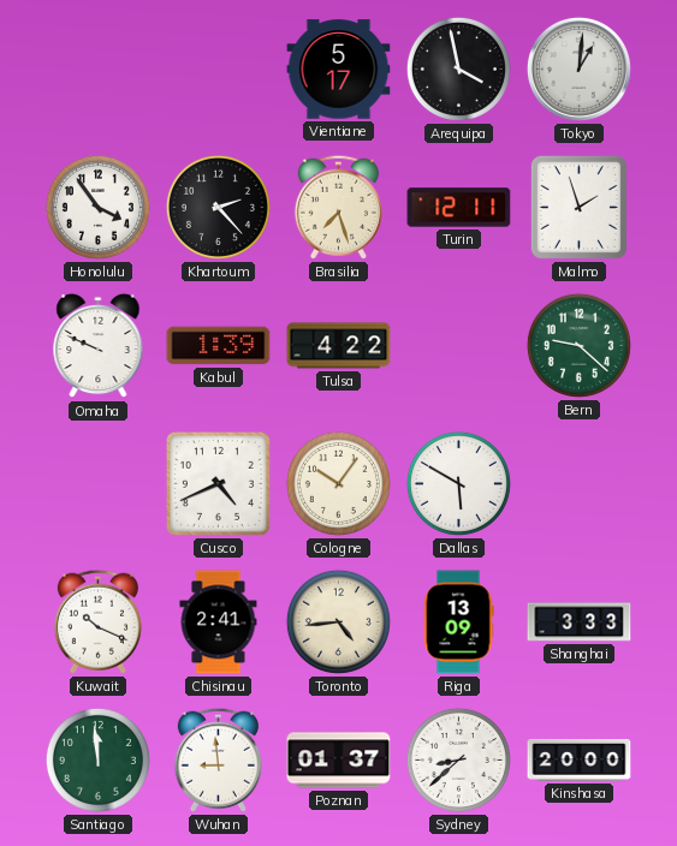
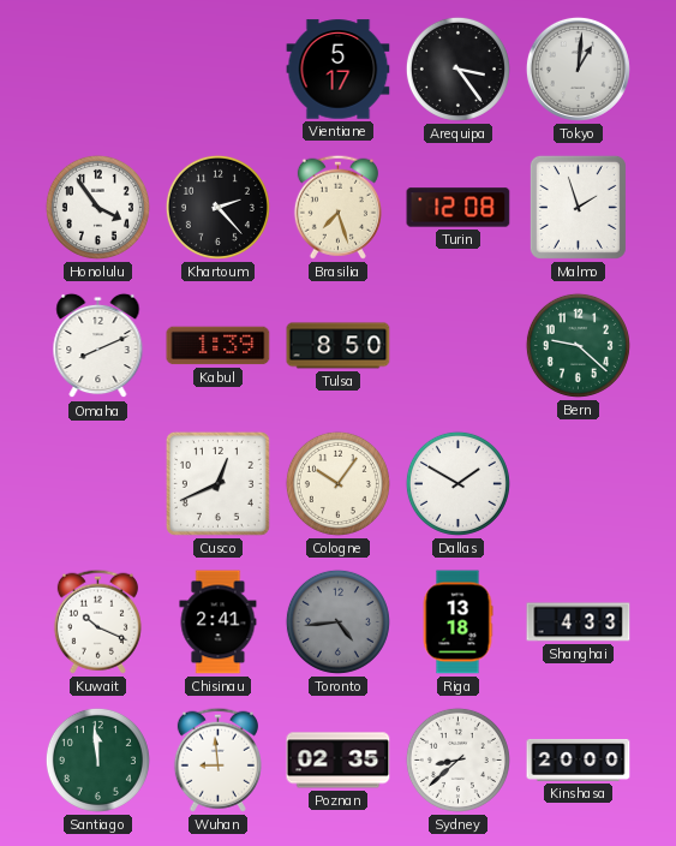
Arequipa: 3:58 -> 3:24 (457, 68)
Turin: 12:11 -> 12:08 (459, 208)
Omaha: 9:49 -> 8:11 (98, 346)
Tulsa: 4:22 -> 8:50 (339, 346)
Cusco: 4:41 -> 12:41 (217, 483)
Dallas: 5:50 -> 1:50 (457, 483)
Toronto dial: cream -> grey (337, 621)
Riga: 13:09 -> 13:18 (457, 622)
Shanghai: 3:33 -> 4:33 (579, 622)
Poznan: 01:37 -> 02:35 (339, 761)
